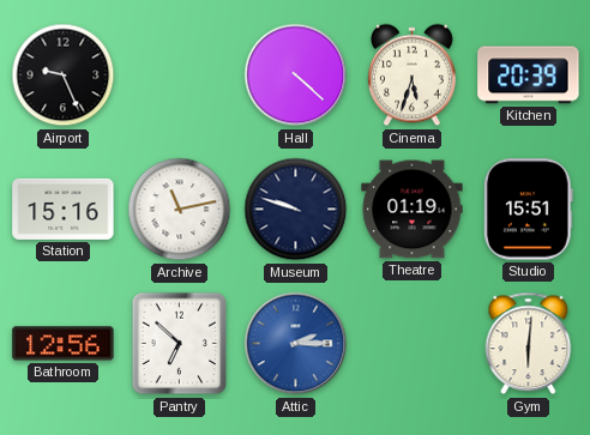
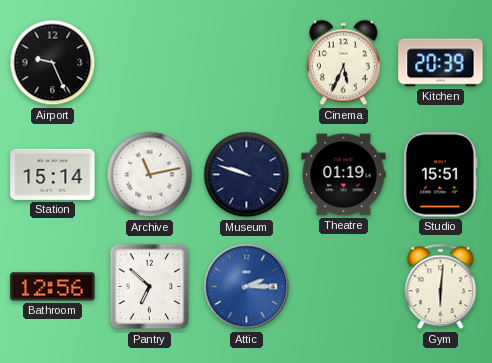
Hall: 4:22 -> none (296, 75)
Cinema: 5:33 -> 5:34 (344, 63)
Station: 15:16 -> 15:14 (53, 174)
